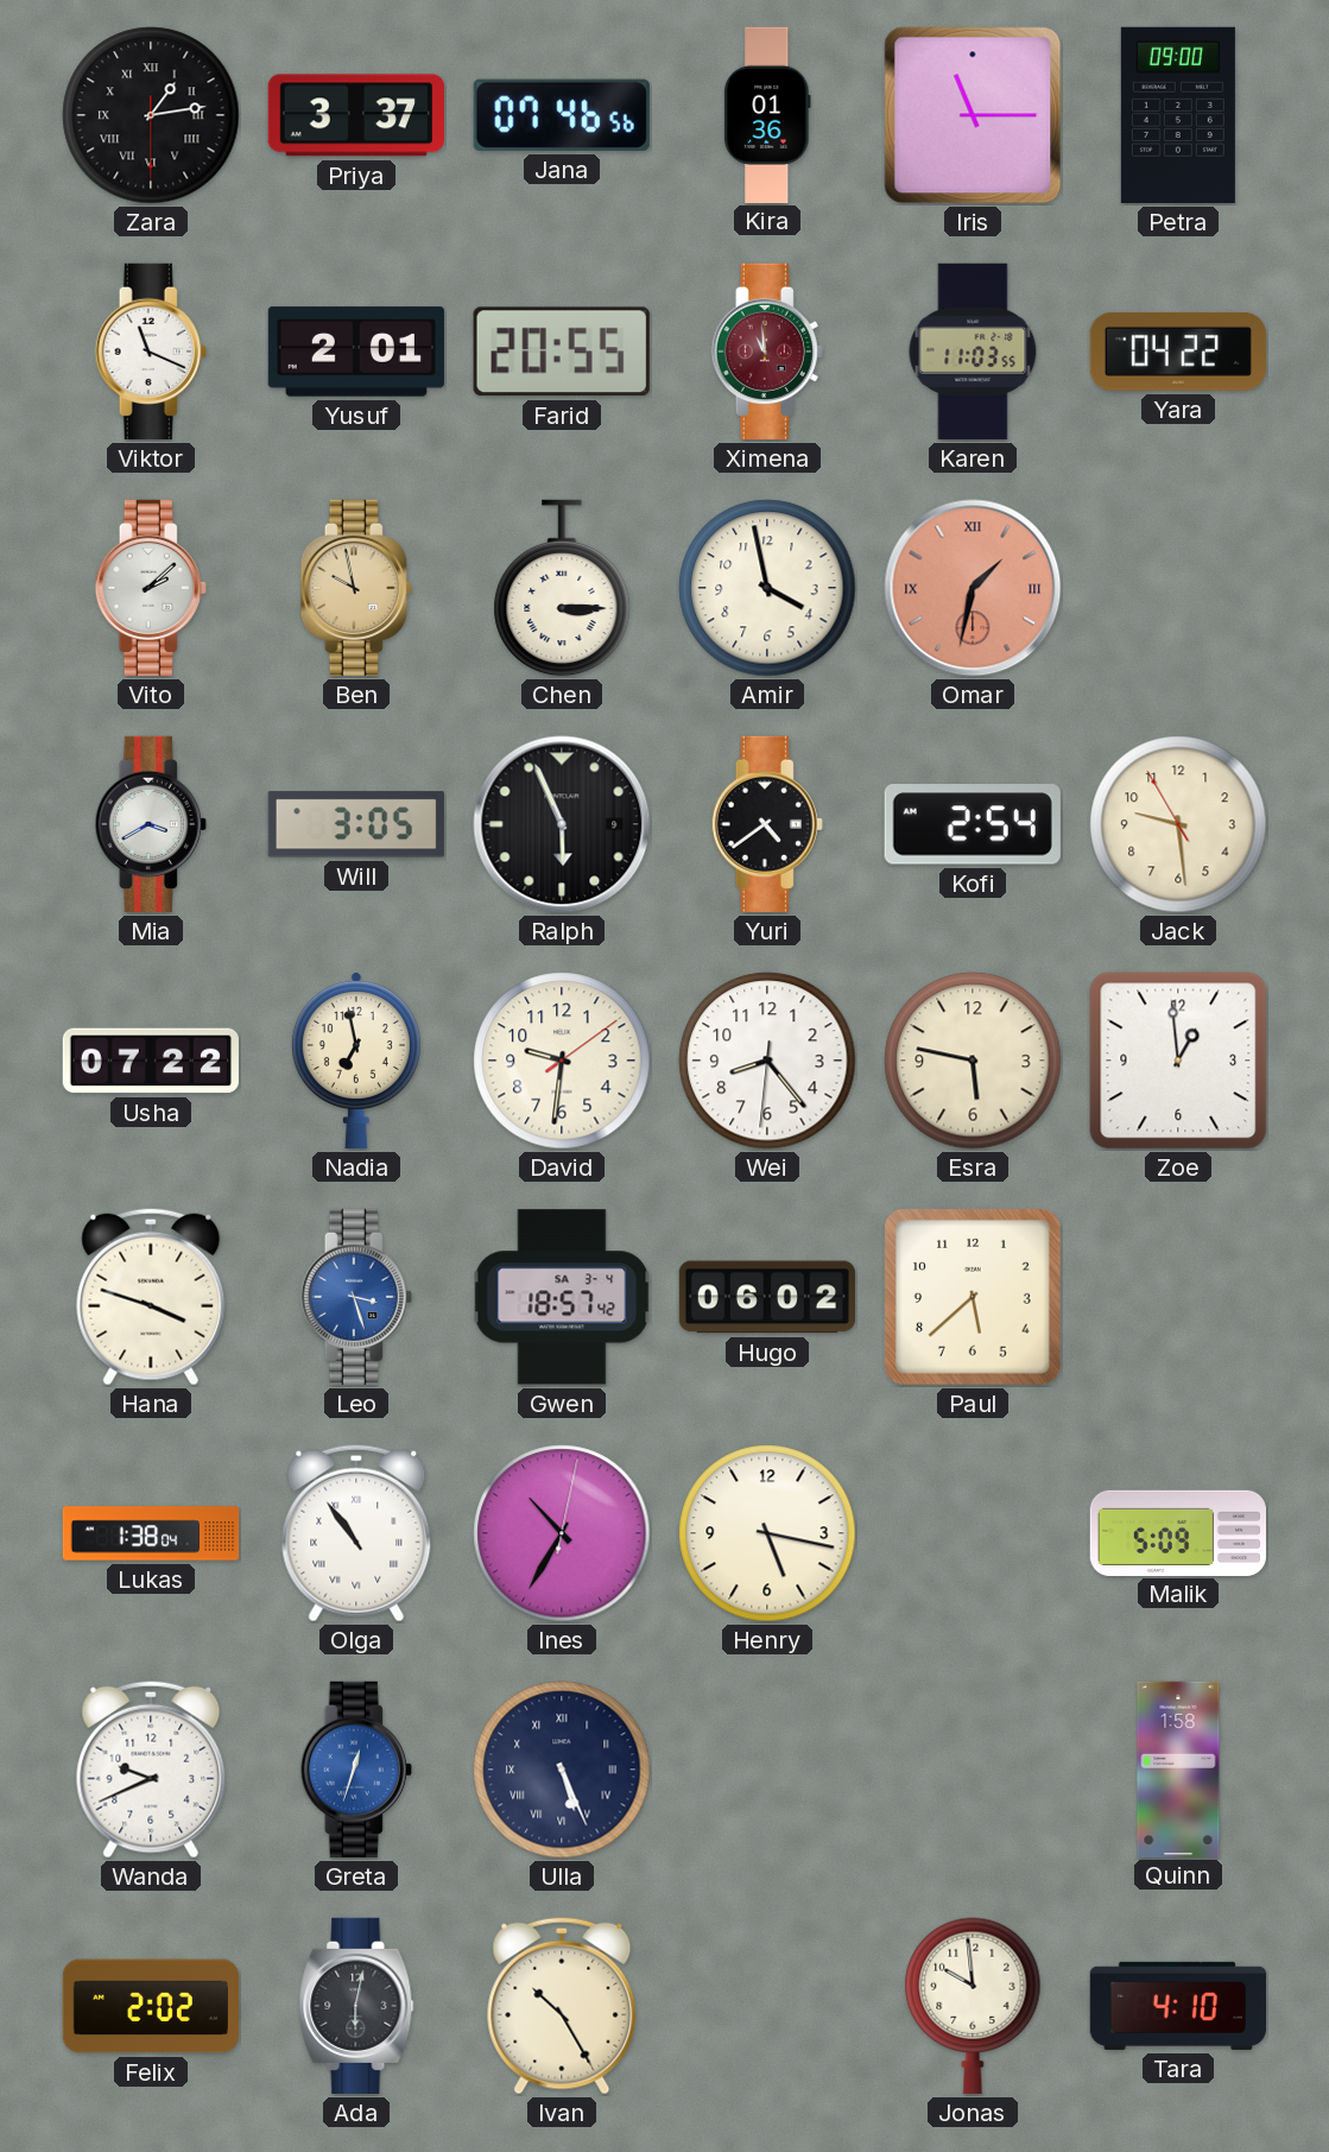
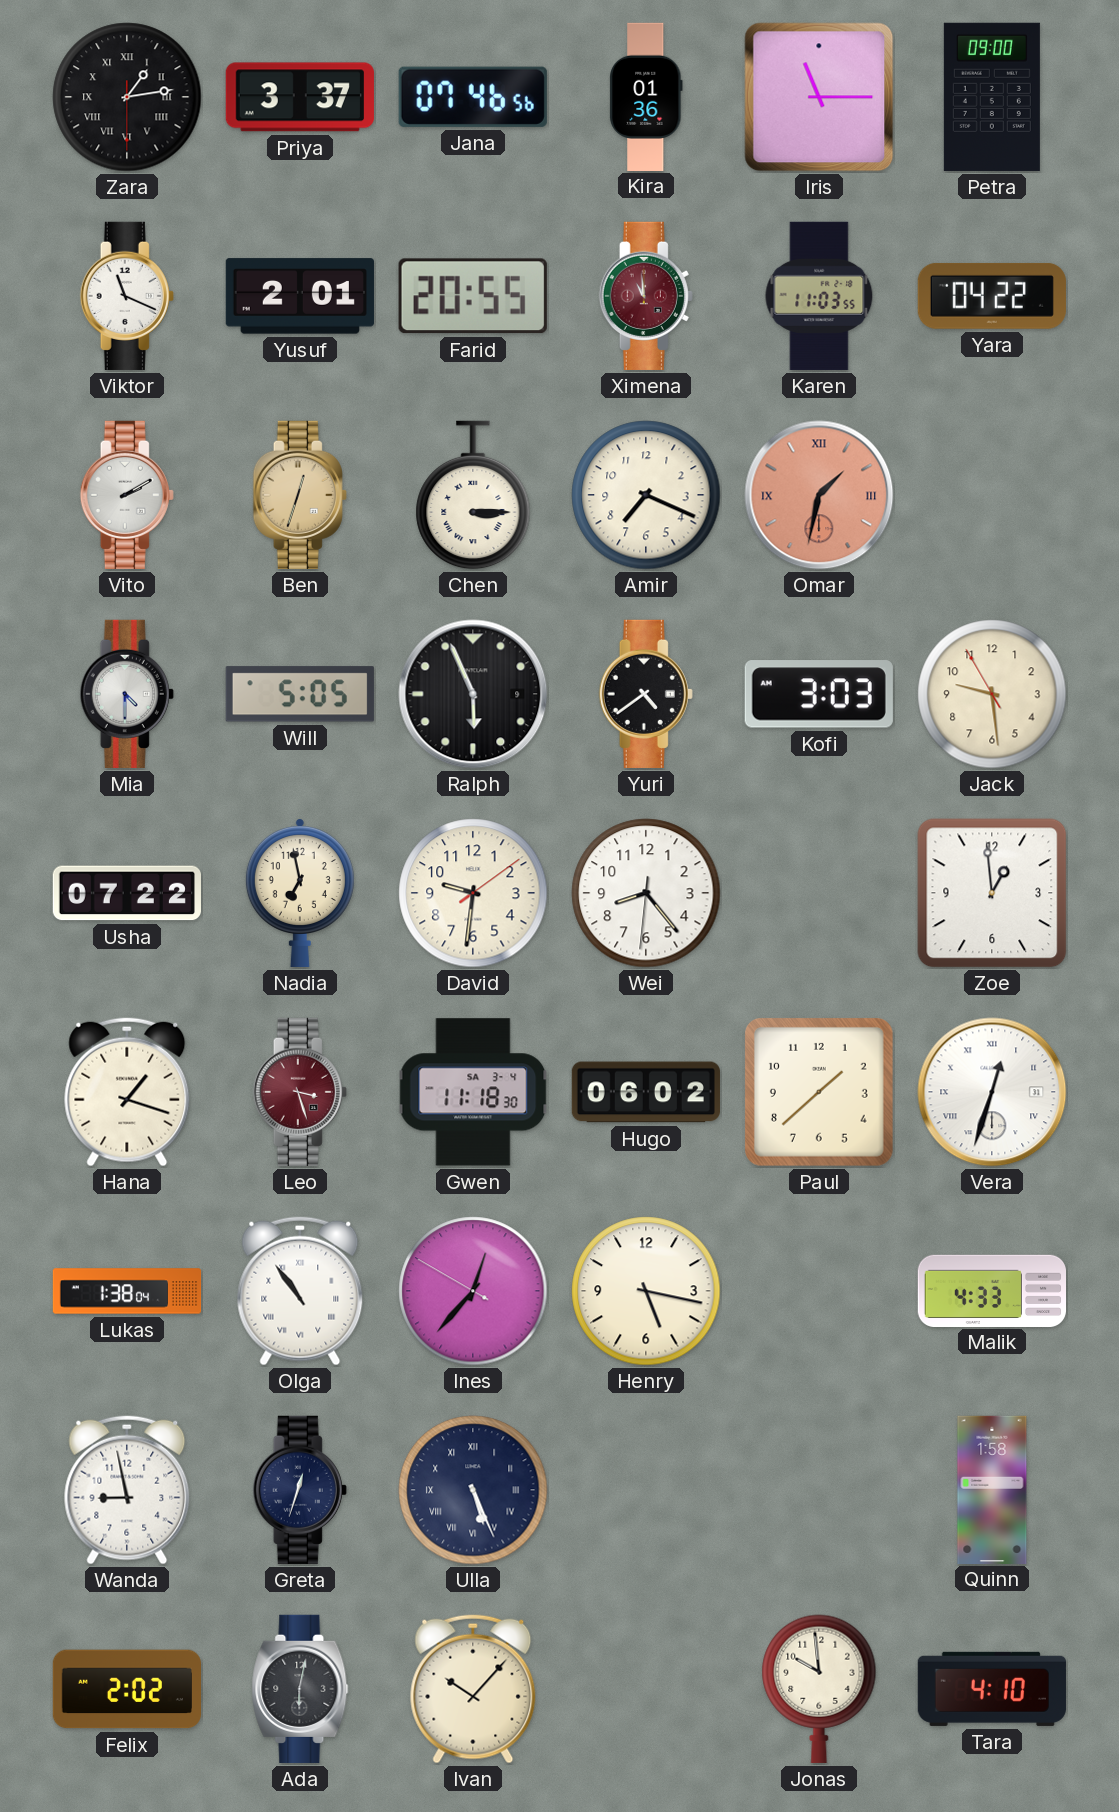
Vito: 2:08 -> 2:10 (127, 495)
Ben: 9:58 -> 12:33 (300, 495)
Amir: 3:58 -> 7:19 (646, 495)
Mia: 3:40 -> 4:30 (127, 694)
Will: 3:05 -> 5:05 (300, 694)
Kofi: 2:54 -> 3:03 (819, 694)
Esra: 5:47 -> none (973, 1061)
Hana: 3:48 -> 1:18 (127, 1092)
Leo dial: blue -> burgundy (300, 1092)
Gwen: 18:57 -> 11:18 (473, 1092)
Paul: 5:38 -> 1:38 (819, 1092)
Vera: none -> 12:33 (992, 1092)
Ines: 10:35 -> 12:36 (473, 1291)
Malik: 5:09 -> 4:33 (991, 1290)
Wanda: 9:41 -> 8:58 (127, 1490)
Greta dial: blue -> navy (300, 1490)
Ivan: 10:25 -> 10:07 (473, 1689)
